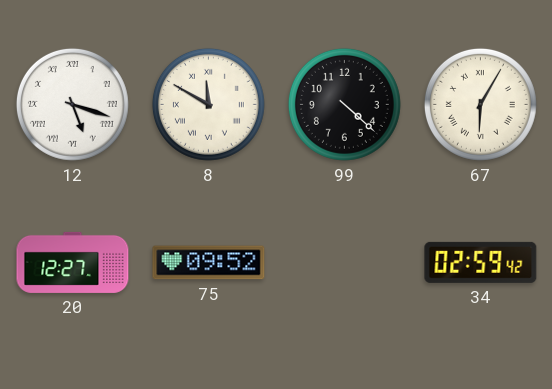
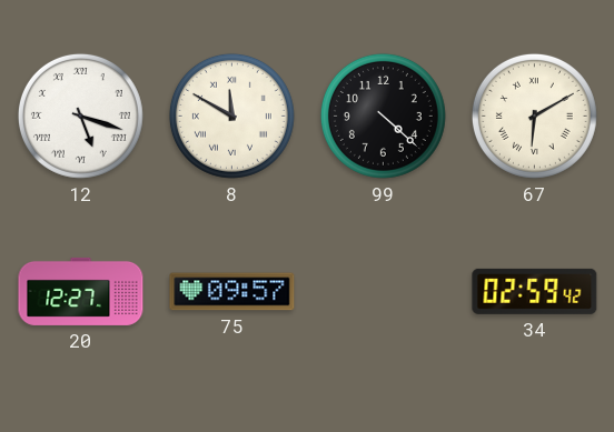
67: 6:05 -> 6:10 (534, 115)
75: 09:52 -> 09:57 (232, 292)
